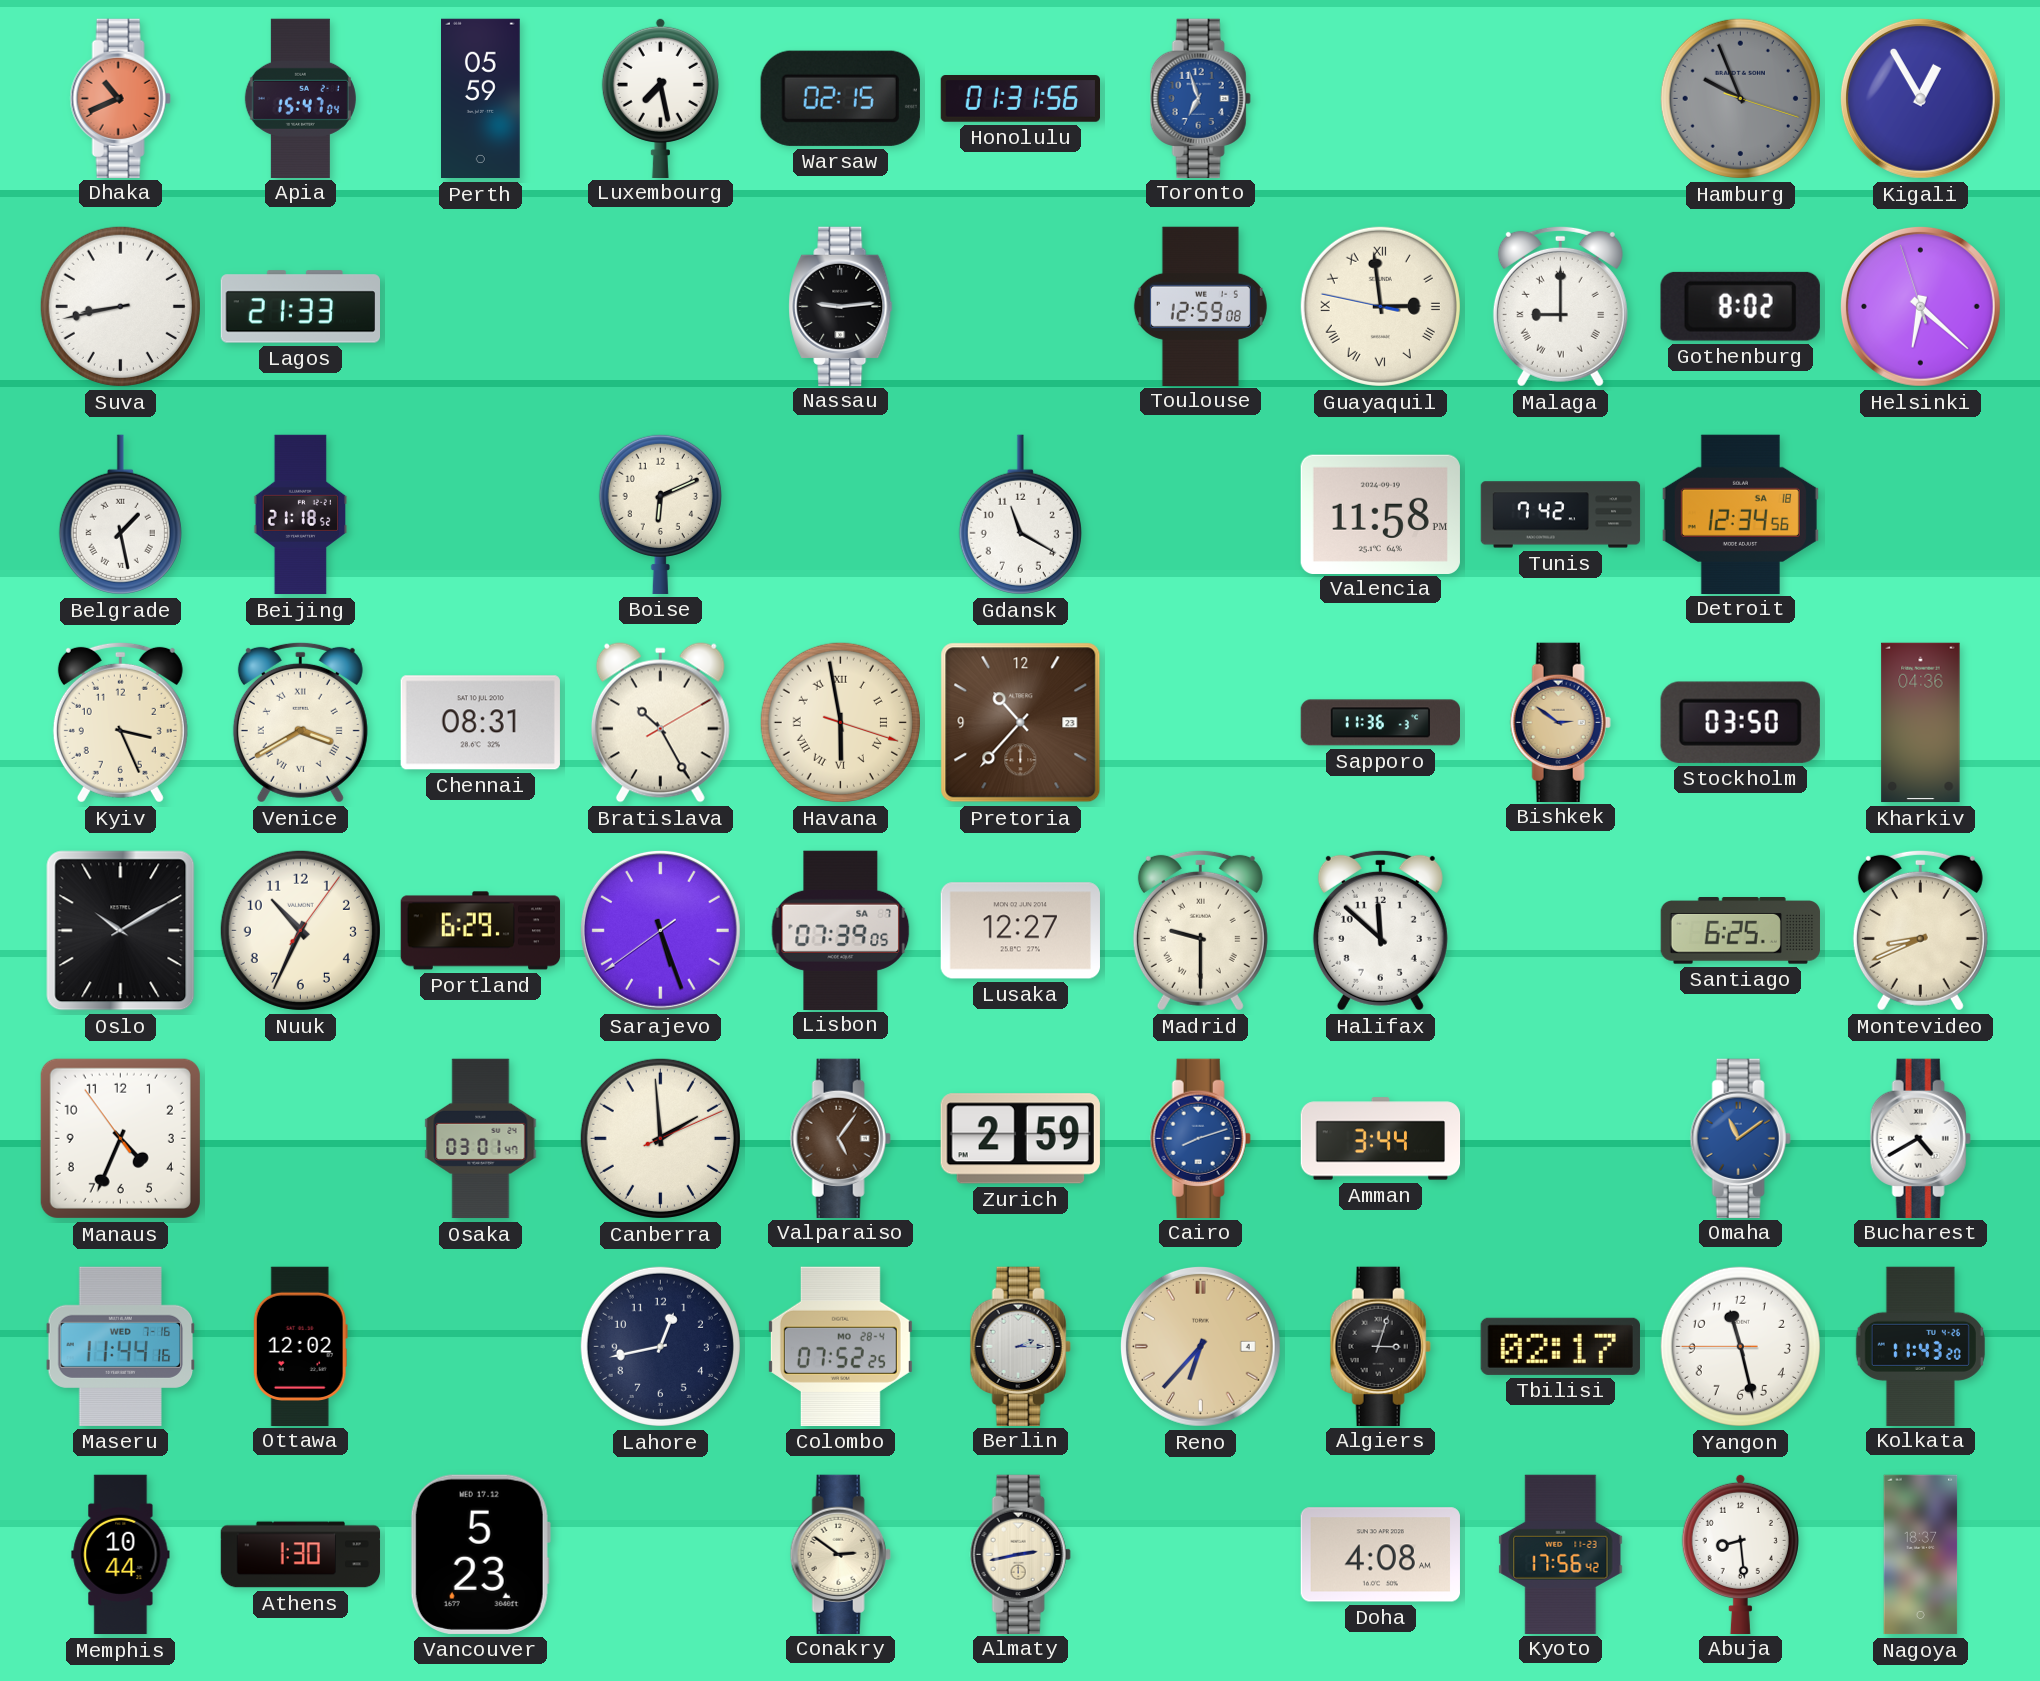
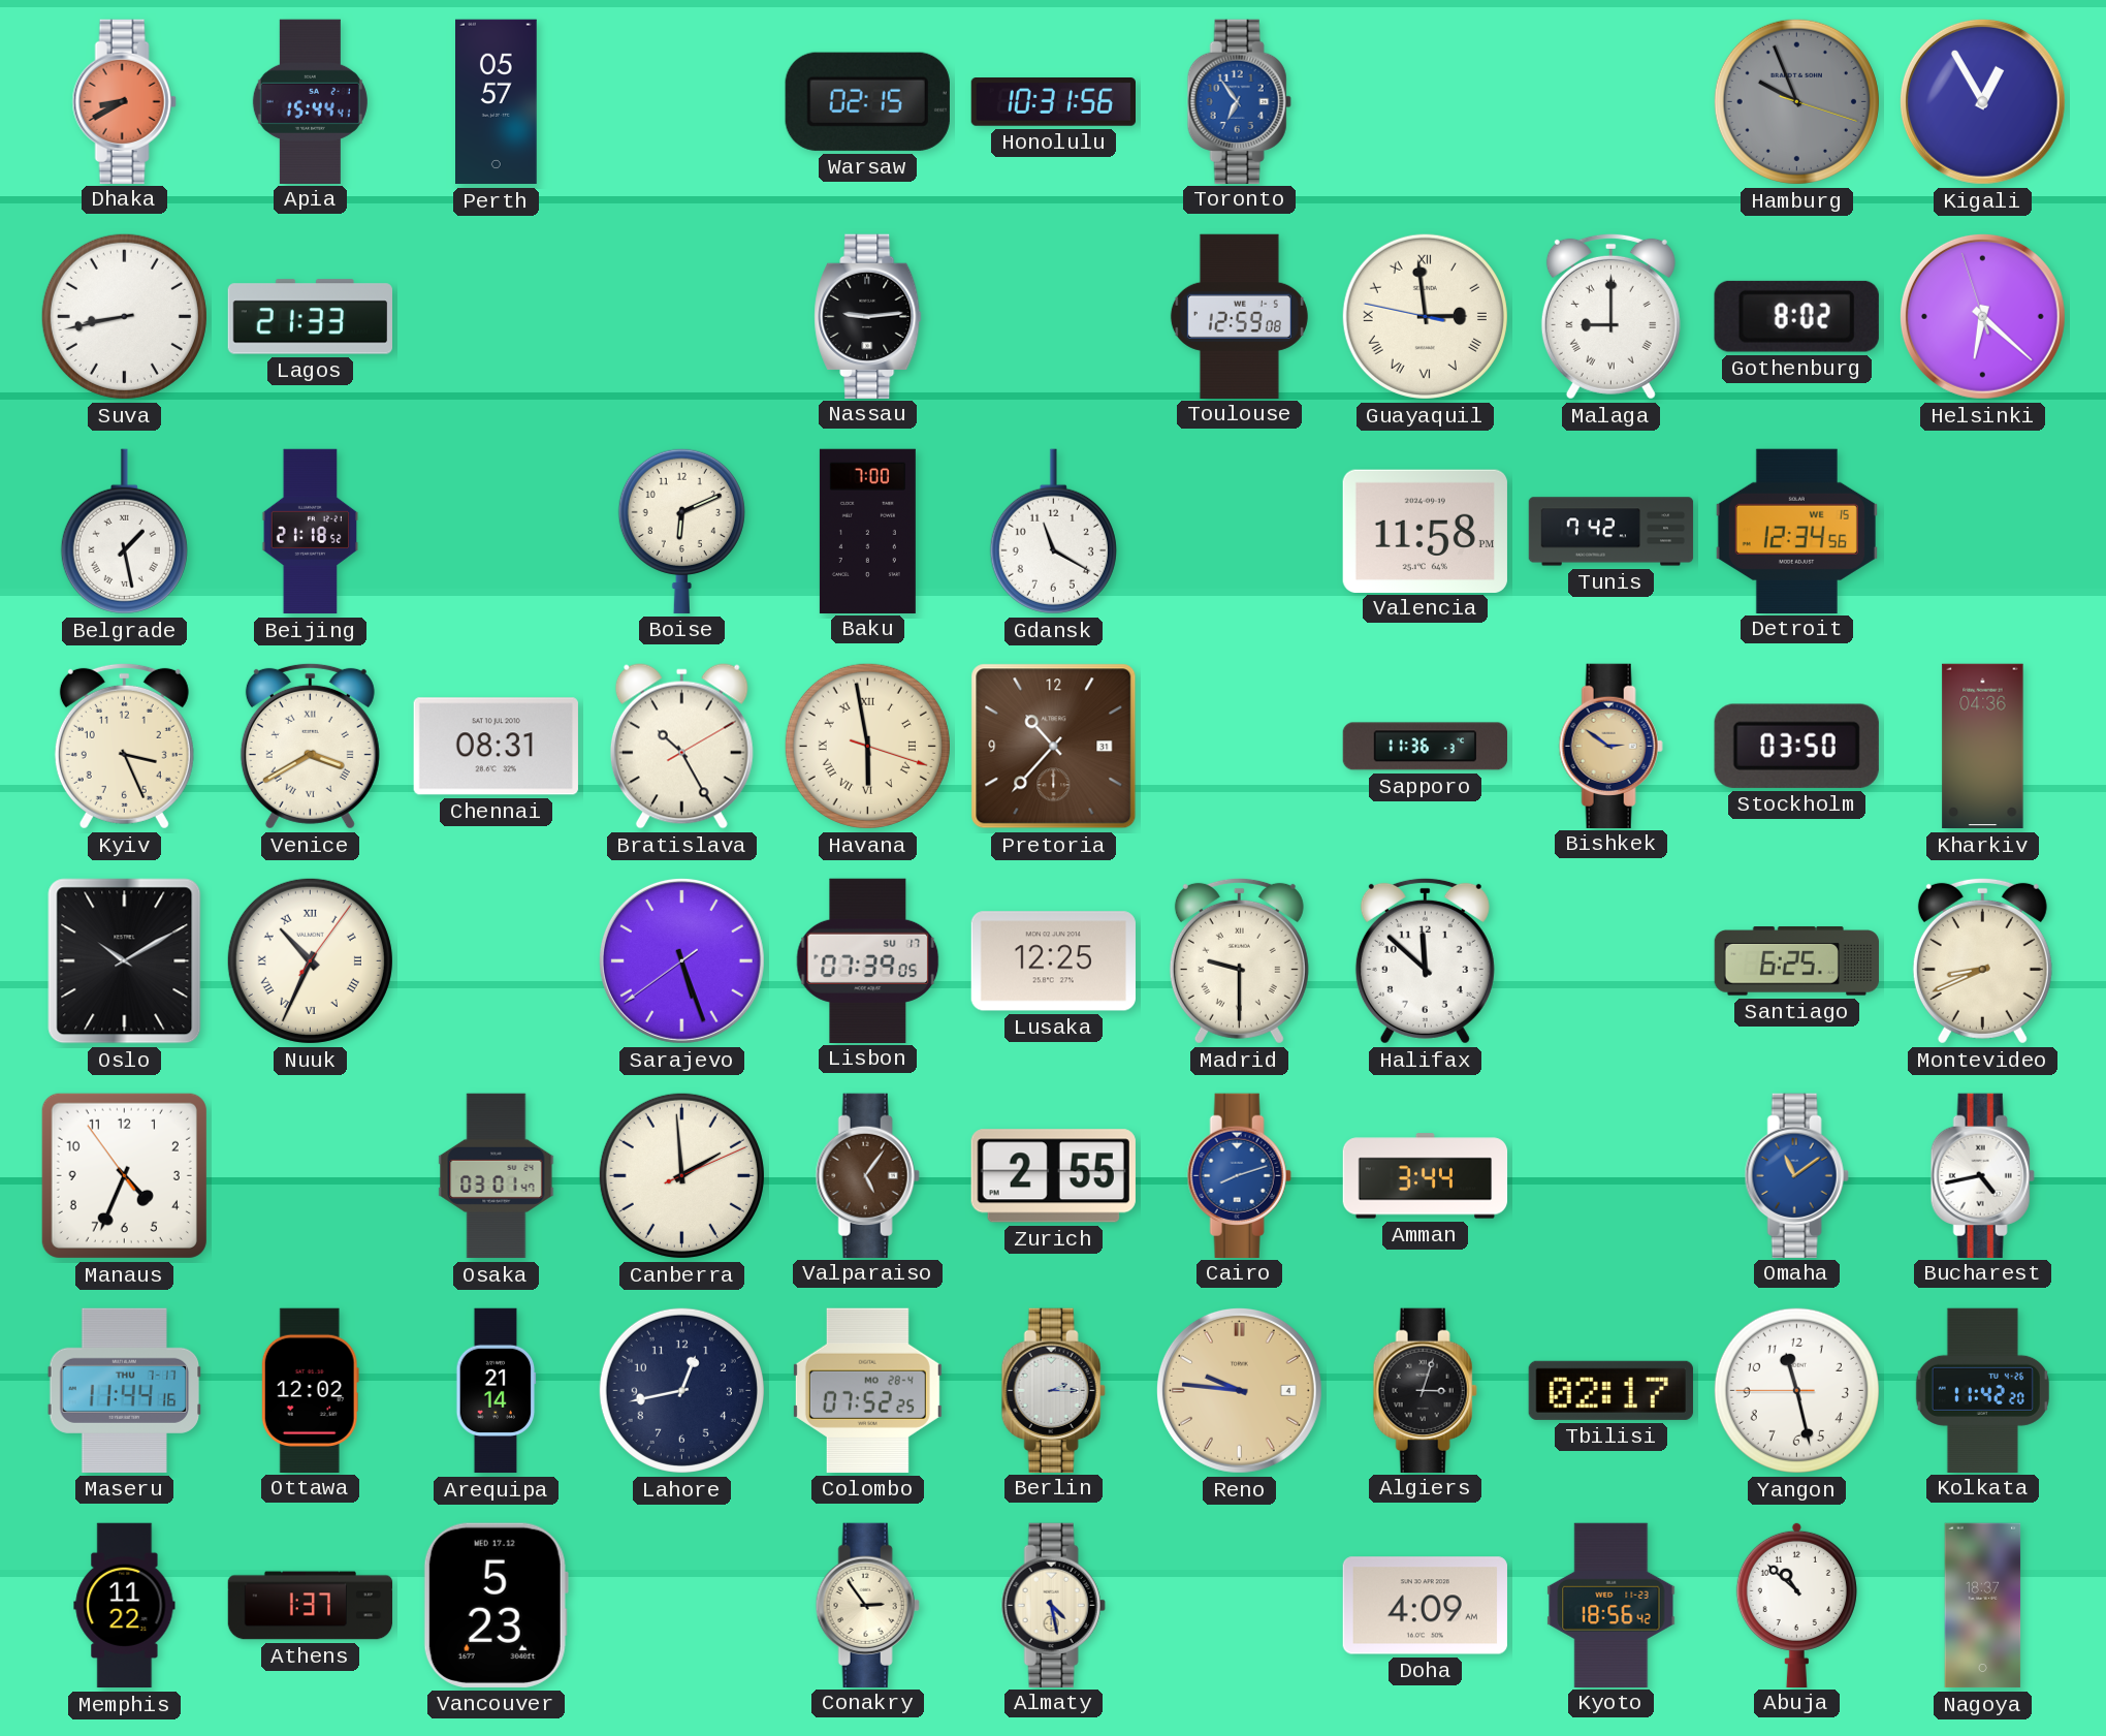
Dhaka: 10:41 -> 8:40 (124, 101)
Apia: 15:47 -> 15:44 (310, 101)
Perth: 05:59 -> 05:57 (497, 102)
Luxembourg: 7:28 -> none (660, 97)
Honolulu: 01:31 -> 10:31 (1054, 102)
Toronto: 6:57 -> 6:54 (1239, 101)
Baku: none -> 7:00 (867, 531)
Detroit date: SA 18 -> WE 15 (1796, 531)
Pretoria date: 23 -> 31 (1054, 747)
Nuuk numerals: Arabic -> Roman (310, 960)
Portland: 6:29 -> none (481, 931)
Lisbon date: SA 7 -> SU 17 (868, 960)
Lusaka: 12:27 -> 12:25 (1053, 961)
Zurich: 2:59 -> 2:55 (1053, 1176)
Bucharest: 4:40 -> 4:43 (1982, 1175)
Maseru date: WED 7-16 -> THU 7-17 (125, 1390)
Arequipa: none -> 21:14 (497, 1391)
Reno: 6:37 -> 9:46 (1239, 1390)
Kolkata: 11:43 -> 11:42 (1982, 1390)
Memphis: 10:44 -> 11:22 (125, 1606)
Athens: 1:30 -> 1:37 (311, 1606)
Conakry: 2:51 -> 2:54 (867, 1605)
Almaty: 2:43 -> 4:28 (1053, 1605)
Doha: 4:08 -> 4:09 (1425, 1606)
Kyoto: 17:56 -> 18:56 (1612, 1605)
Abuja: 8:29 -> 10:52 (1796, 1604)
